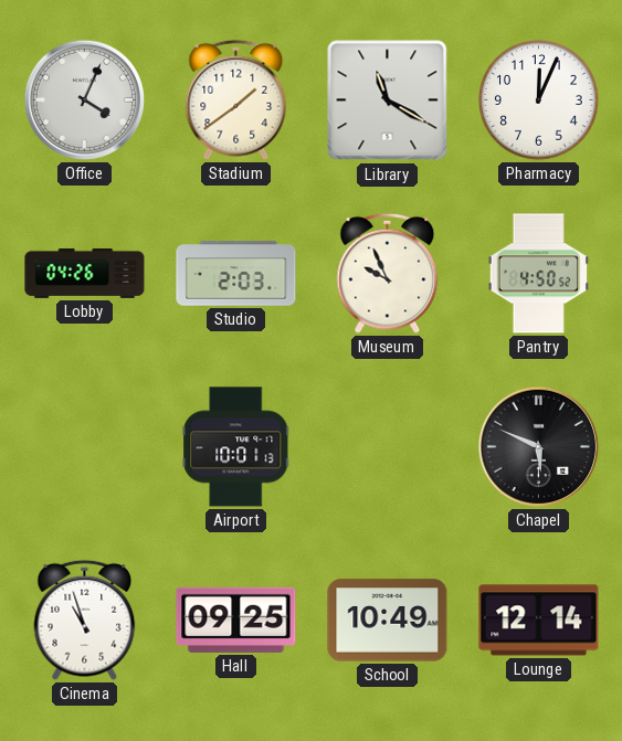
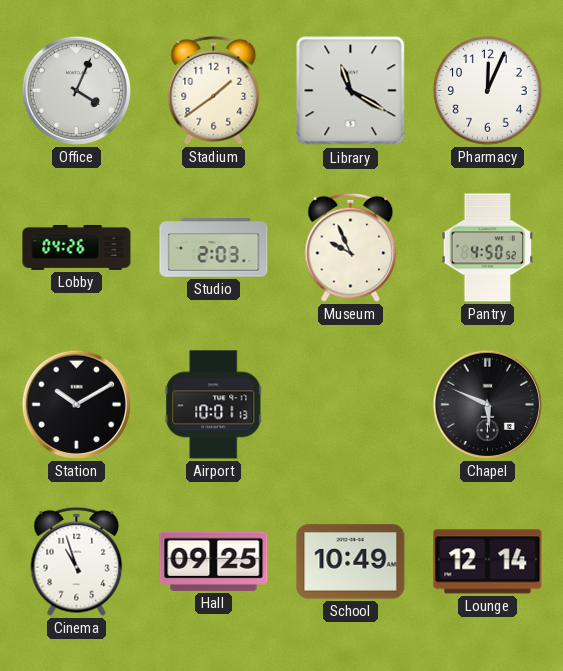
Station: none -> 10:10 (76, 404)
